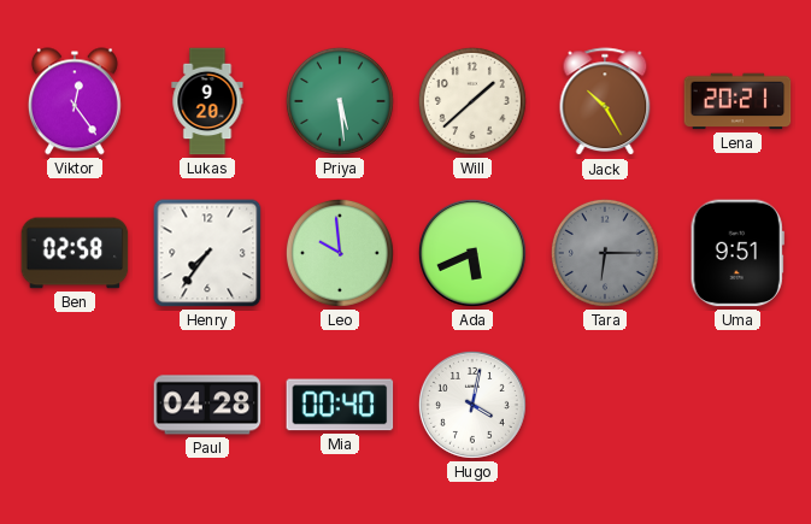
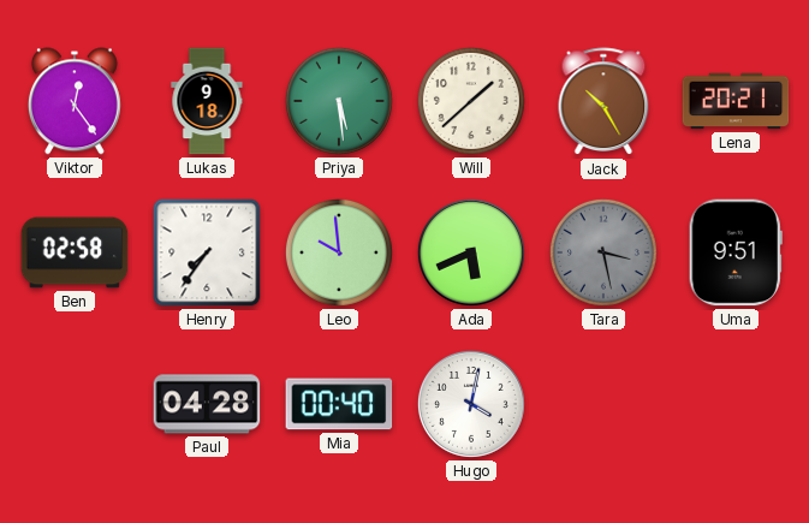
Lukas: 9:20 -> 9:18 (207, 101)
Tara: 6:15 -> 3:28 (603, 252)
